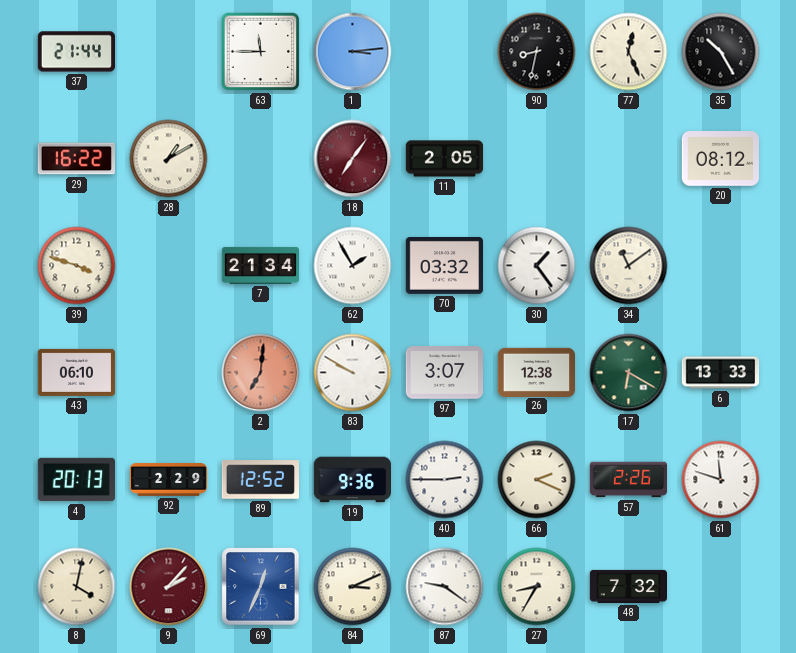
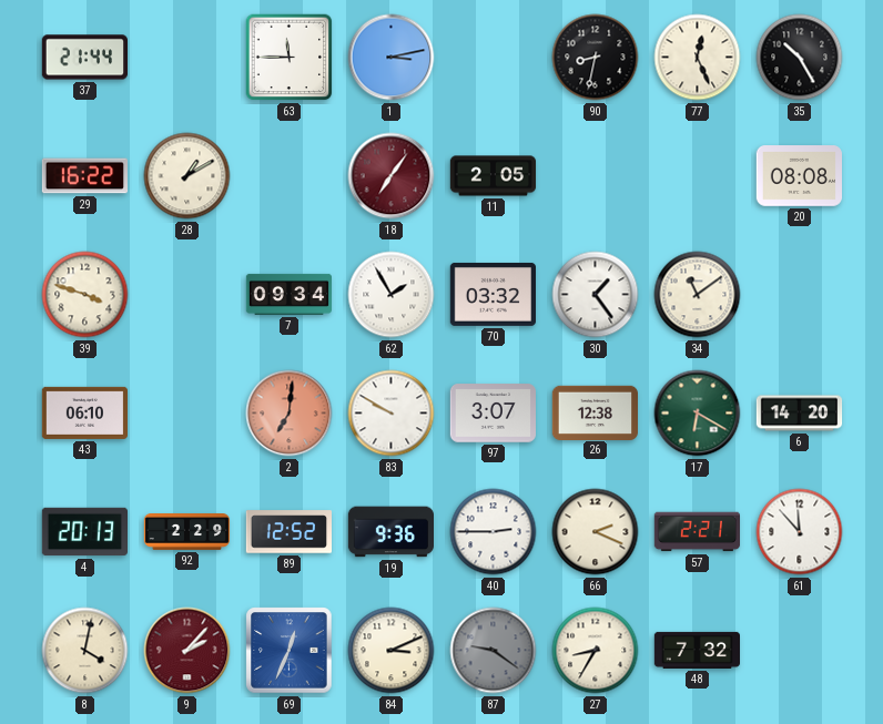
1: 3:14 -> 3:13 (392, 58)
20: 08:12 -> 08:08 (799, 176)
7: 21:34 -> 09:34 (288, 294)
6: 13:33 -> 14:20 (800, 414)
57: 2:26 -> 2:21 (697, 532)
61: 11:48 -> 11:53 (800, 532)
87 dial: white -> grey (494, 651)
